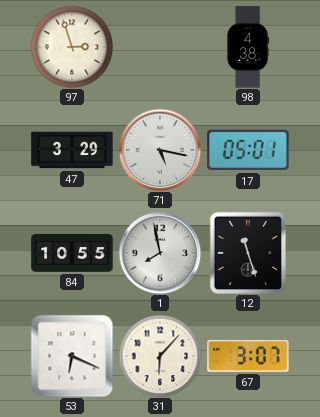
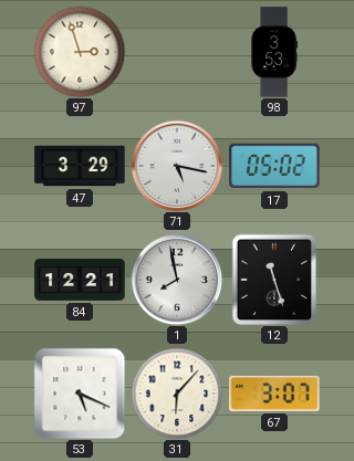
98: 4:38 -> 3:53 (274, 52)
17: 05:01 -> 05:02 (274, 166)
84: 10:55 -> 12:21 (80, 280)
53: 6:19 -> 5:19 (80, 394)
